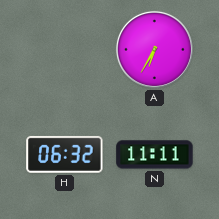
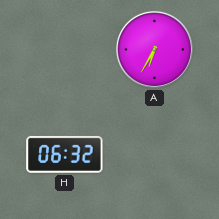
N: 11:11 -> none (155, 155)
